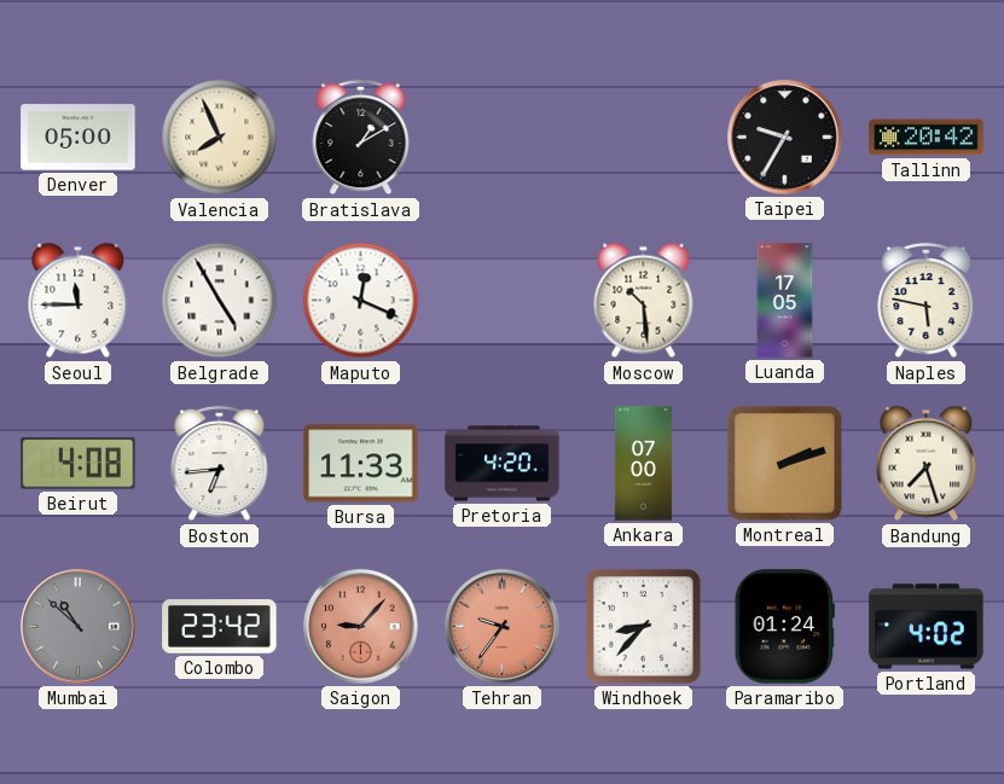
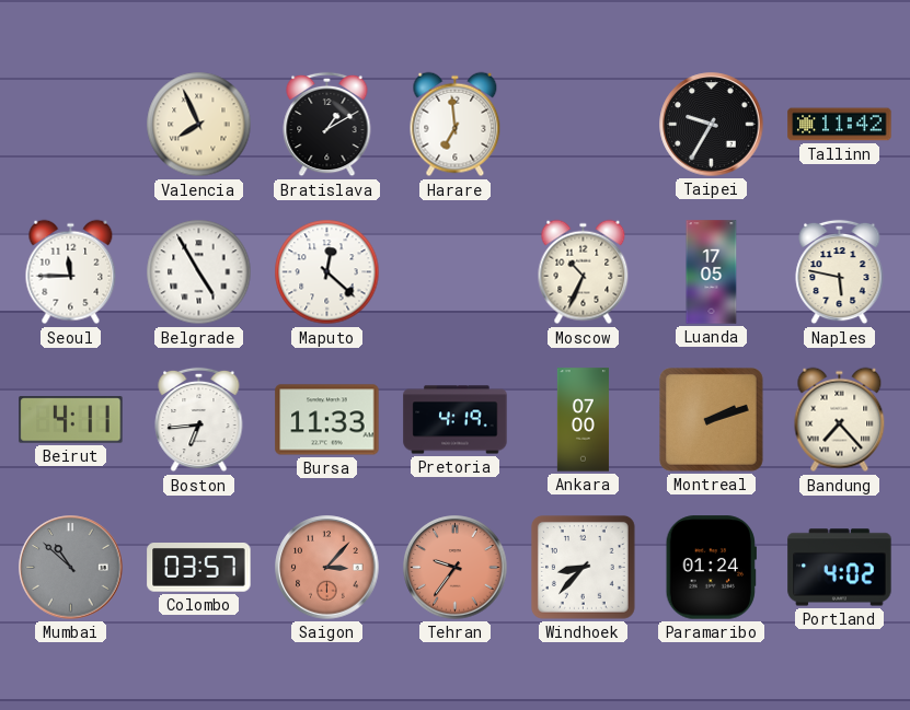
Denver: 05:00 -> none (79, 138)
Harare: none -> 6:59 (456, 125)
Tallinn: 20:42 -> 11:42 (840, 125)
Maputo: 12:19 -> 12:22 (327, 272)
Moscow: 10:29 -> 10:34 (584, 272)
Beirut: 4:08 -> 4:11 (71, 420)
Pretoria: 4:20 -> 4:19 (456, 420)
Bandung: 7:27 -> 7:23 (840, 420)
Colombo: 23:42 -> 03:57 (199, 568)
Saigon: 9:07 -> 3:07 (327, 568)
